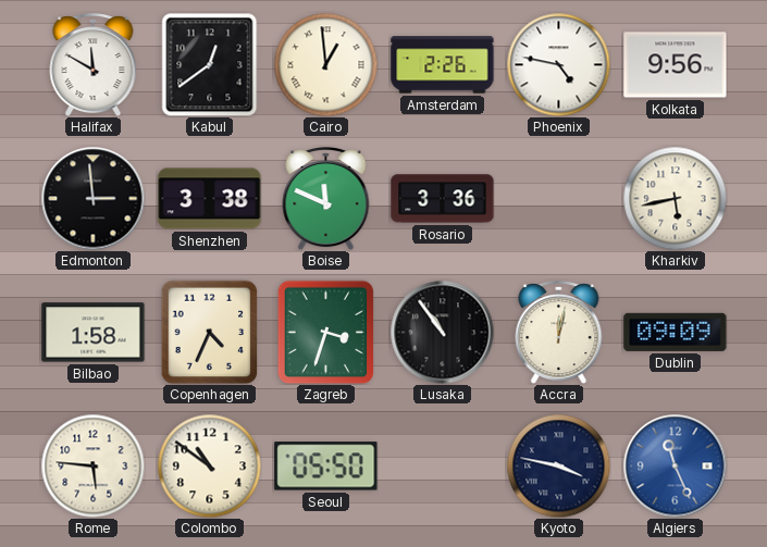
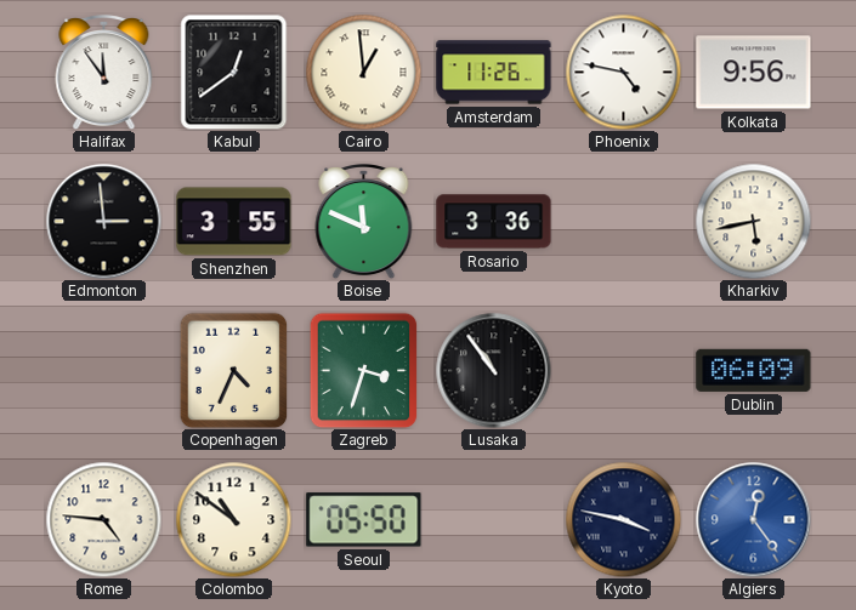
Halifax: 11:50 -> 11:54 (104, 73)
Amsterdam: 2:26 -> 11:26 (494, 73)
Shenzhen: 3:38 -> 3:55 (234, 222)
Bilbao: 1:58 -> none (94, 333)
Accra: 12:02 -> none (559, 333)
Dublin: 09:09 -> 06:09 (754, 370)
Rome: 5:46 -> 4:46 (103, 519)
Algiers: 11:26 -> 12:24 (753, 519)
